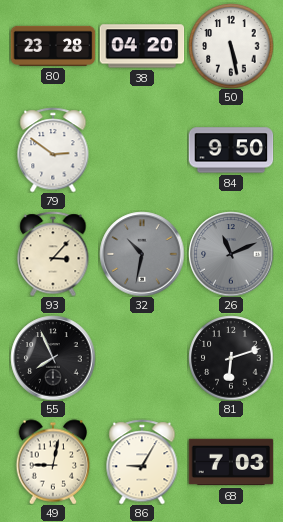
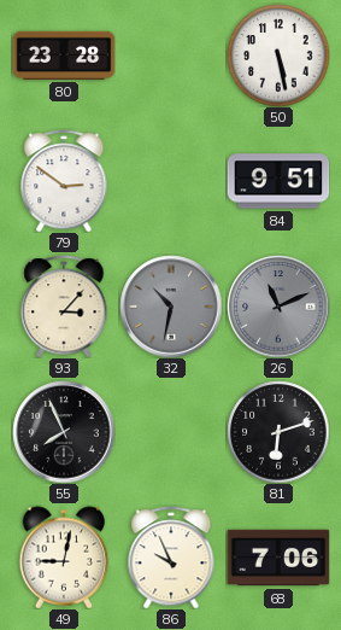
38: 04:20 -> none (142, 46)
84: 9:50 -> 9:51 (278, 181)
86: 9:05 -> 9:56 (171, 558)
68: 7:03 -> 7:06 (278, 558)
